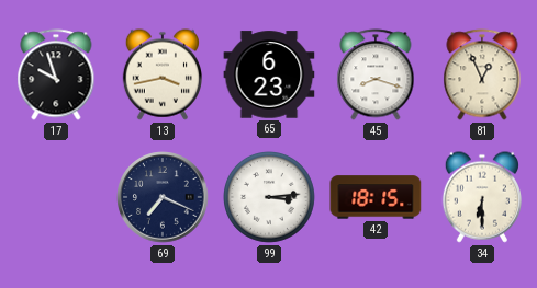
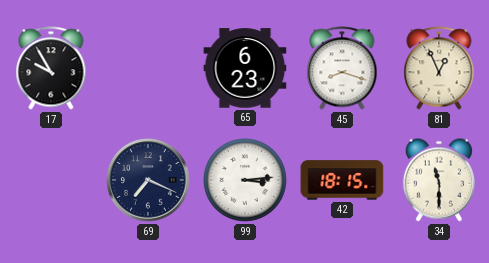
17: 9:57 -> 9:55 (51, 68)
13: 3:43 -> none (161, 74)
34: 6:30 -> 11:30 (438, 180)
